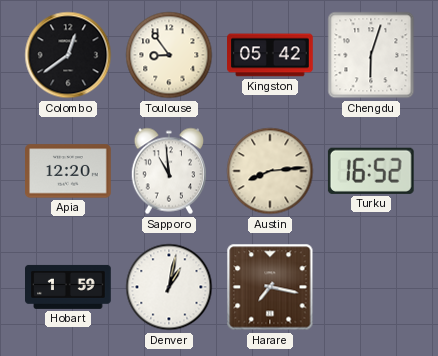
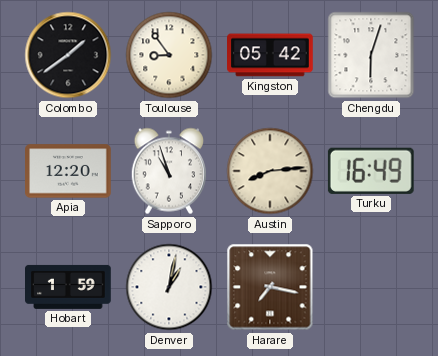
Colombo: 12:39 -> 1:39 (68, 55)
Sapporo: 10:59 -> 10:57 (168, 171)
Turku: 16:52 -> 16:49 (371, 171)
